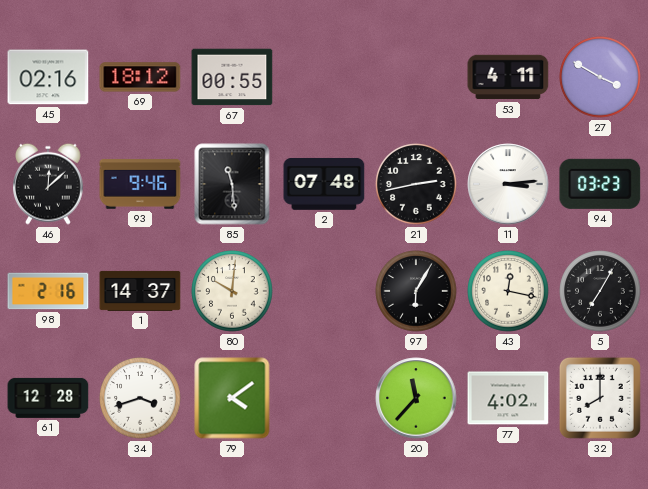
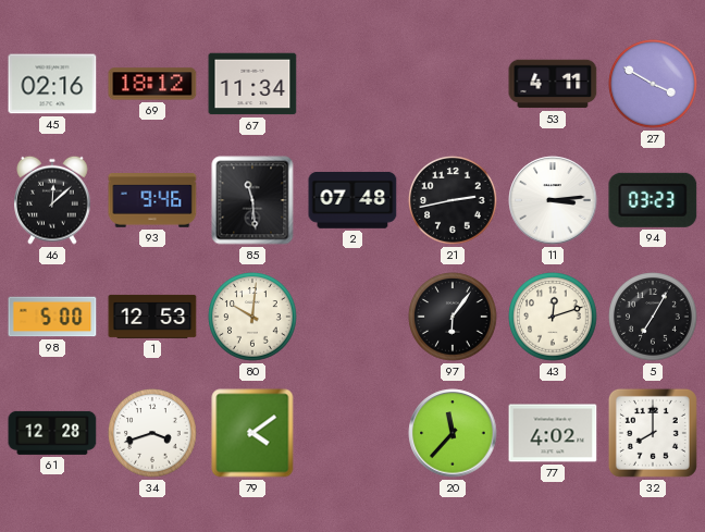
67: 00:55 -> 11:34 (252, 84)
98: 2:16 -> 5:00 (52, 317)
1: 14:37 -> 12:53 (152, 317)
97: 6:05 -> 6:06 (453, 317)
43: 12:17 -> 12:12 (553, 317)
